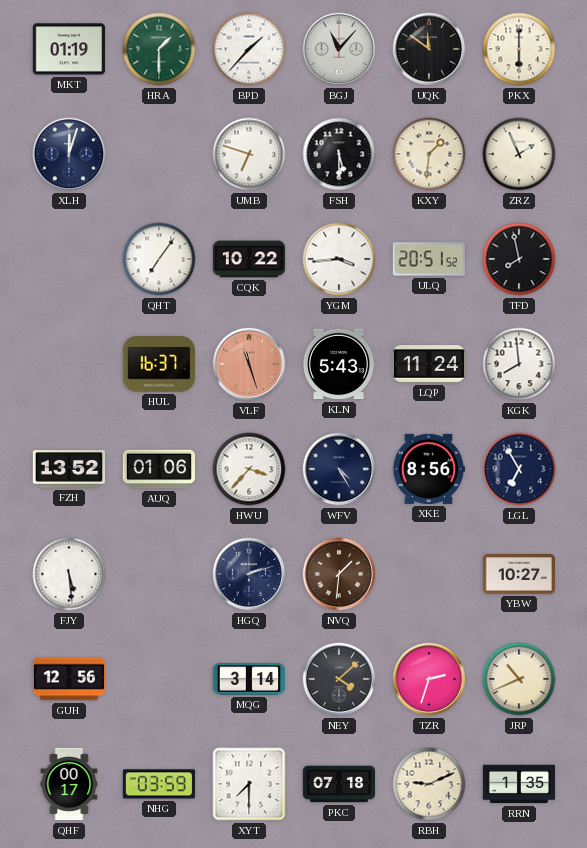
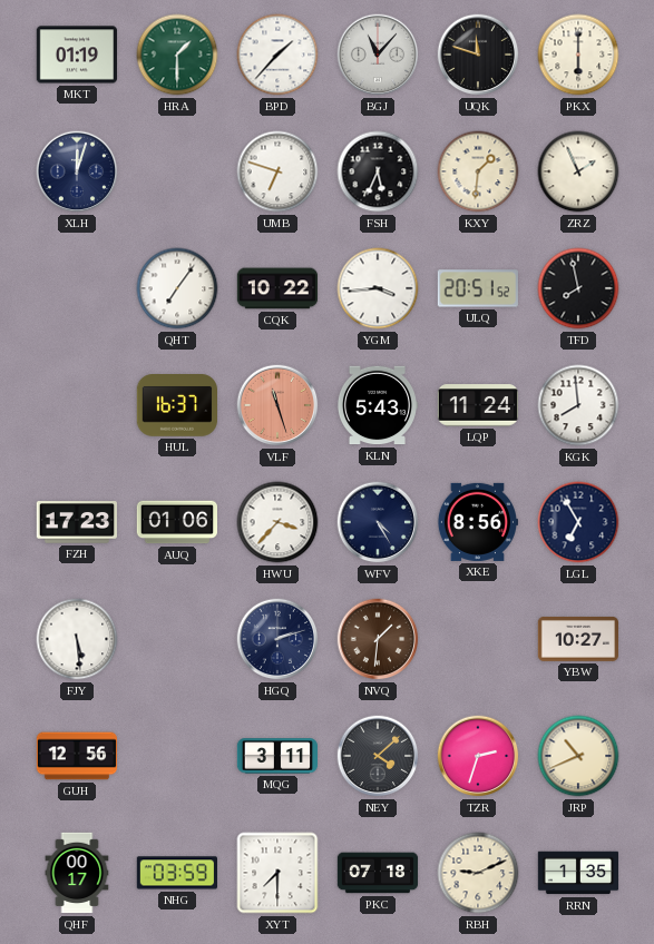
UQK: 11:51 -> 11:48 (478, 55)
FSH: 5:30 -> 5:34 (378, 171)
FZH: 13:52 -> 17:23 (76, 522)
MQG: 3:14 -> 3:11 (277, 756)
